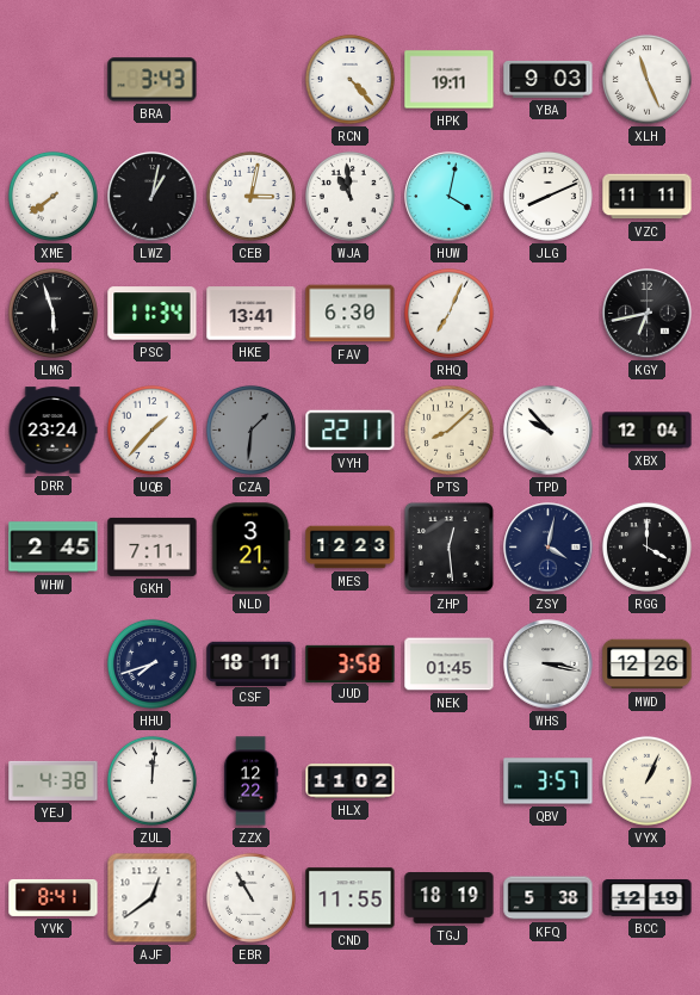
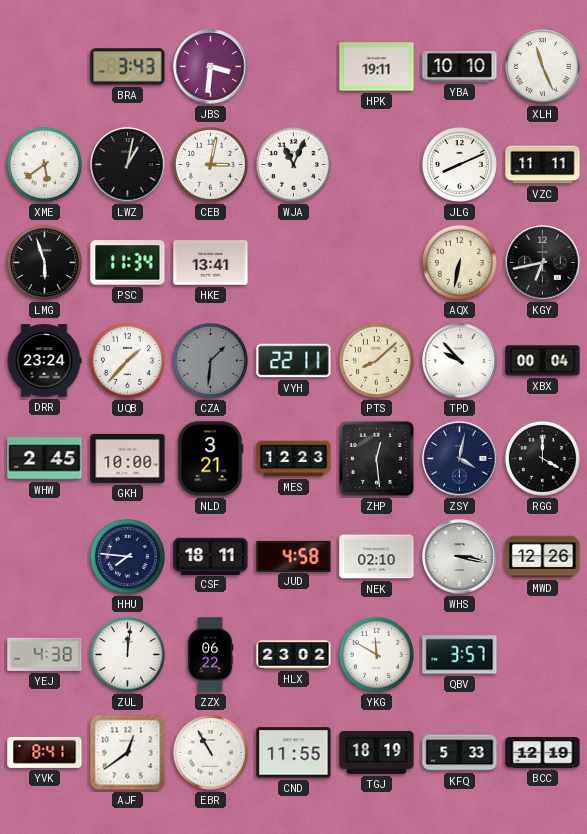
JBS: none -> 3:31 (211, 67)
RCN: 4:23 -> none (349, 79)
YBA: 9:03 -> 10:10 (460, 67)
XME: 7:39 -> 5:39 (44, 164)
WJA: 10:59 -> 11:04 (293, 164)
HUW: 4:02 -> none (450, 197)
FAV: 6:30 -> none (351, 314)
RHQ: 7:04 -> none (448, 313)
AQX: none -> 6:32 (459, 262)
XBX: 12:04 -> 00:04 (543, 361)
GKH: 7:11 -> 10:00 (128, 458)
HHU: 7:42 -> 7:46 (127, 556)
JUD: 3:58 -> 4:58 (294, 556)
NEK: 01:45 -> 02:10 (377, 557)
ZZX: 12:22 -> 06:22 (210, 655)
HLX: 11:02 -> 23:02 (294, 655)
YKG: none -> 11:50 (376, 654)
VYX: 1:04 -> none (646, 780)
KFQ: 5:38 -> 5:33 (460, 753)
